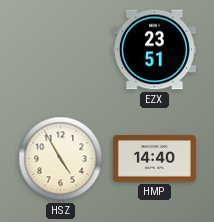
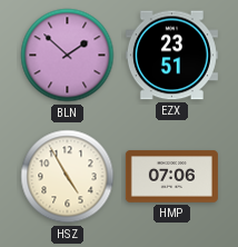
BLN: none -> 1:52 (68, 56)
HMP: 14:40 -> 07:06 (171, 177)
